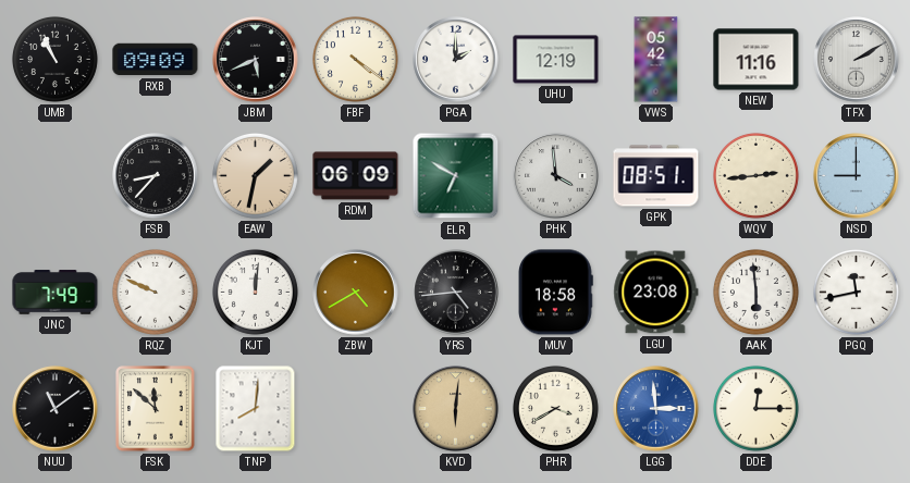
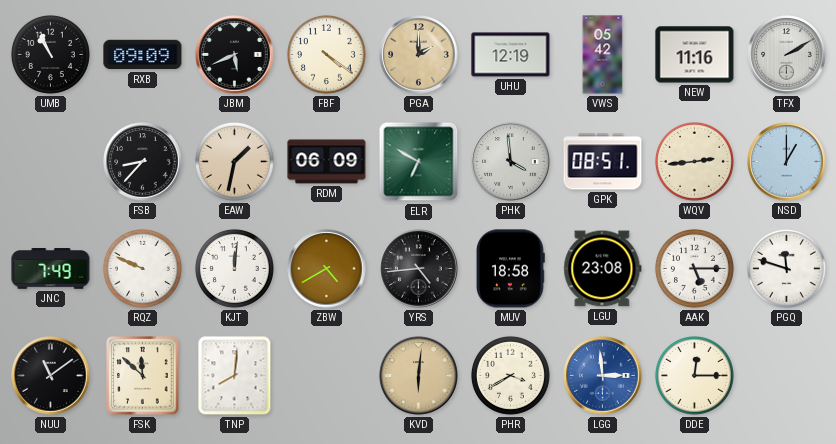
PGA dial: white -> champagne (419, 55)
NSD: 9:00 -> 1:00 (787, 162)
AAK: 5:59 -> 5:15 (694, 268)
PGQ: 11:43 -> 11:48 (786, 268)
